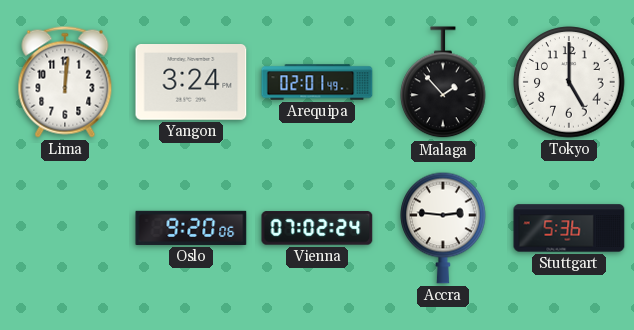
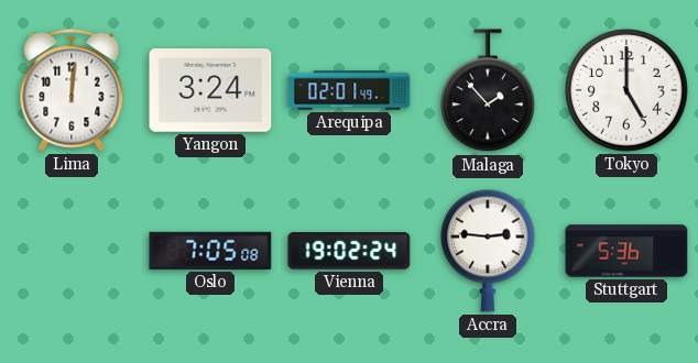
Oslo: 9:20 -> 7:05 (210, 251)
Vienna: 07:02 -> 19:02 (349, 251)
